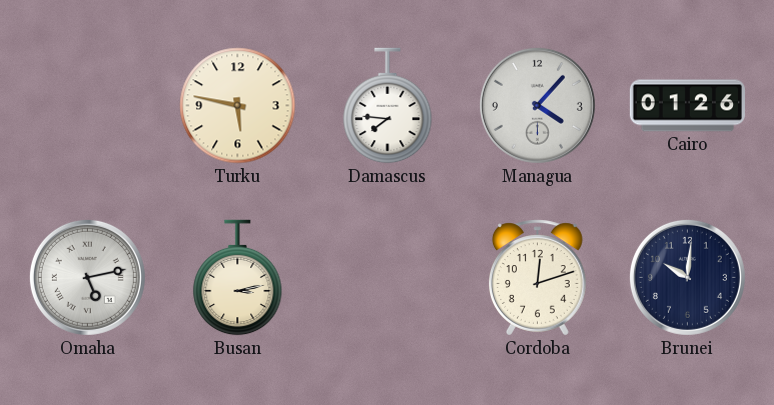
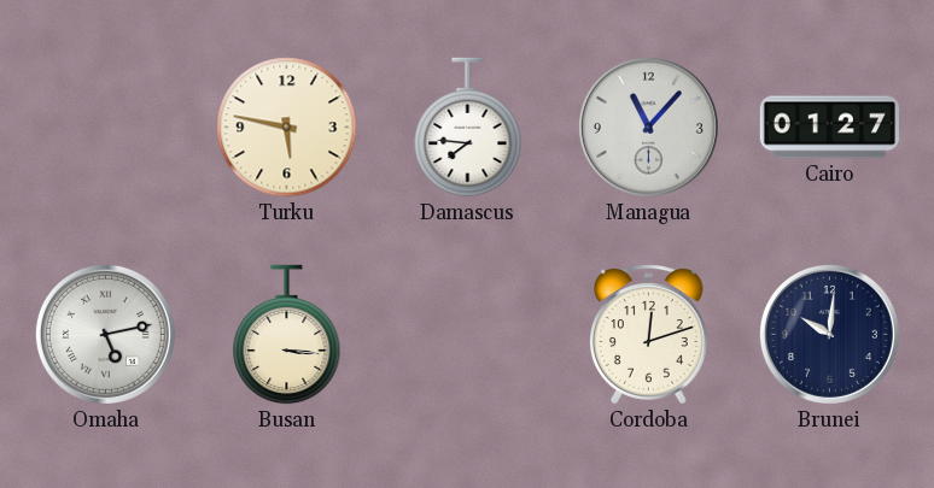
Managua: 4:07 -> 11:07 (648, 127)
Cairo: 01:26 -> 01:27 (829, 128)
Busan: 3:13 -> 3:16 (287, 335)
